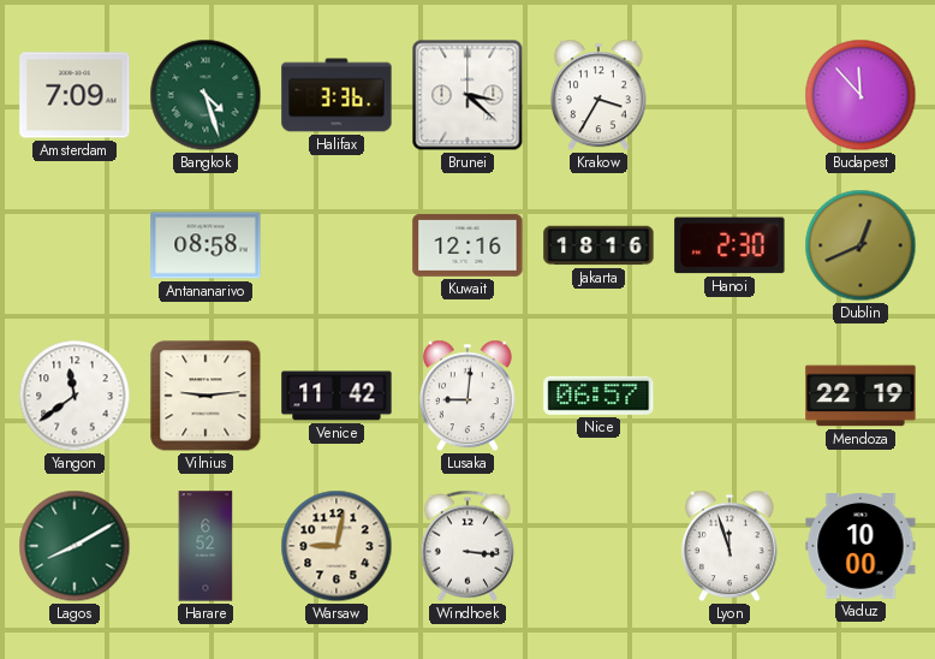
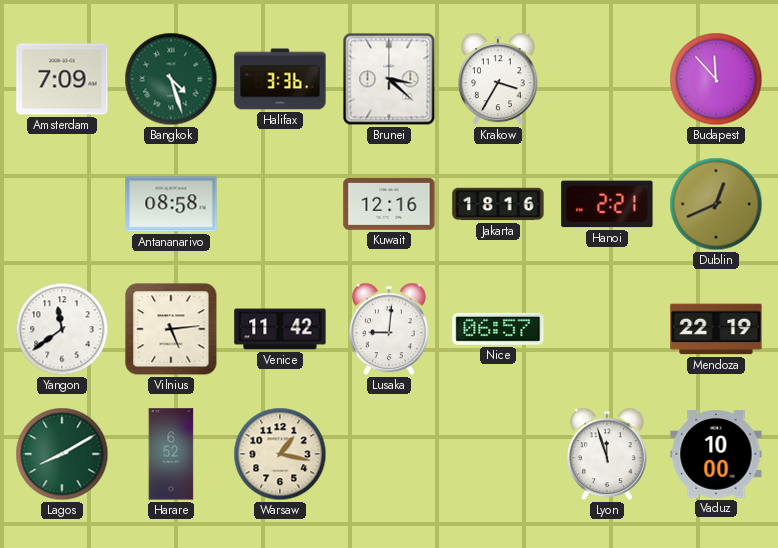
Hanoi: 2:30 -> 2:21 (607, 204)
Vilnius: 9:14 -> 5:14 (171, 329)
Warsaw: 9:02 -> 1:17 (280, 454)
Windhoek: 3:16 -> none (467, 546)
